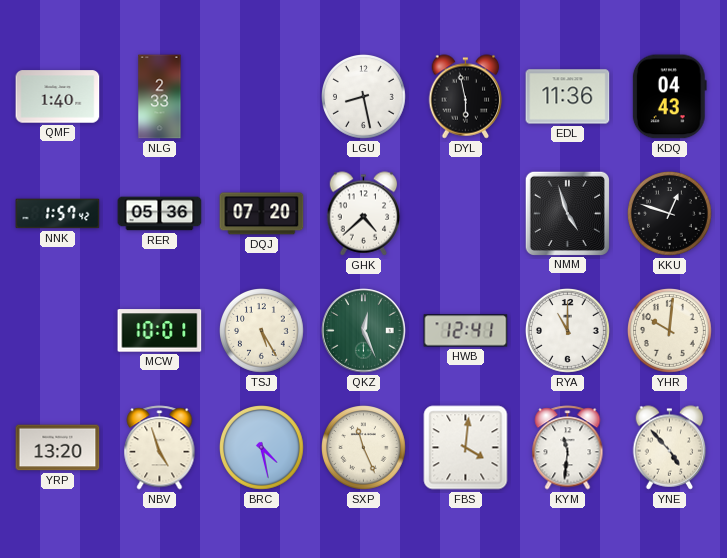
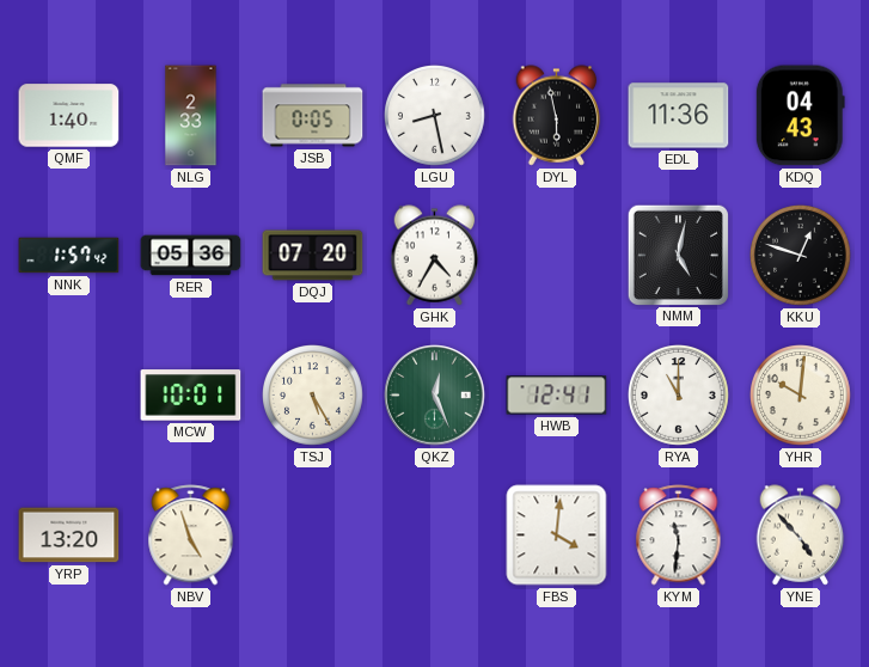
JSB: none -> 0:05 (313, 116)
GHK: 4:38 -> 4:35 (435, 256)
NMM: 4:57 -> 5:02 (678, 255)
BRC: 4:28 -> none (262, 448)
SXP: 11:26 -> none (364, 448)
